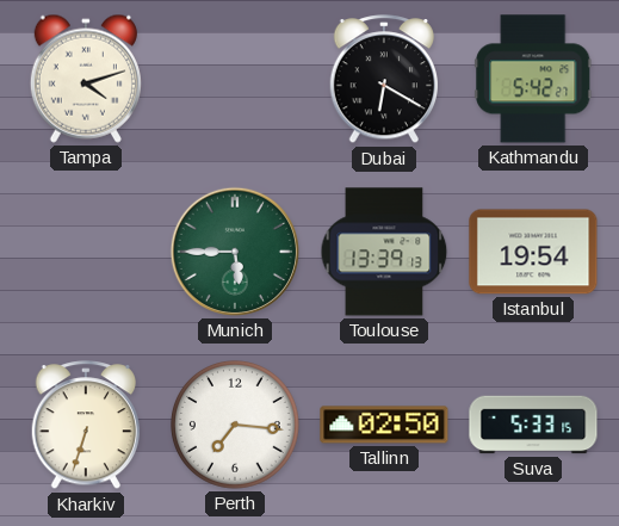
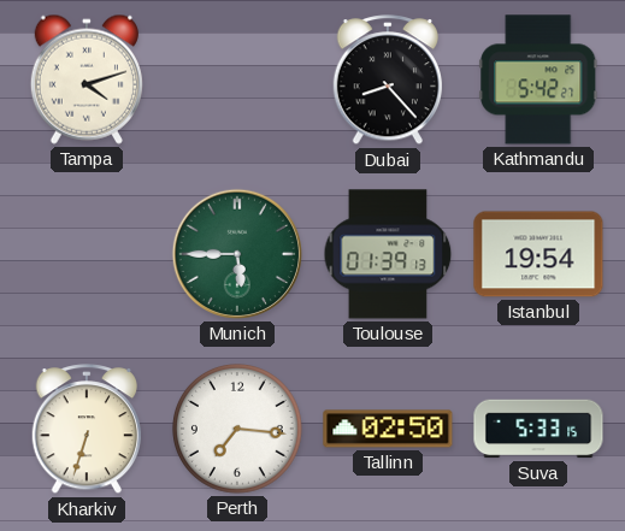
Dubai: 6:20 -> 8:23 (388, 81)
Toulouse: 13:39 -> 01:39 (388, 254)
